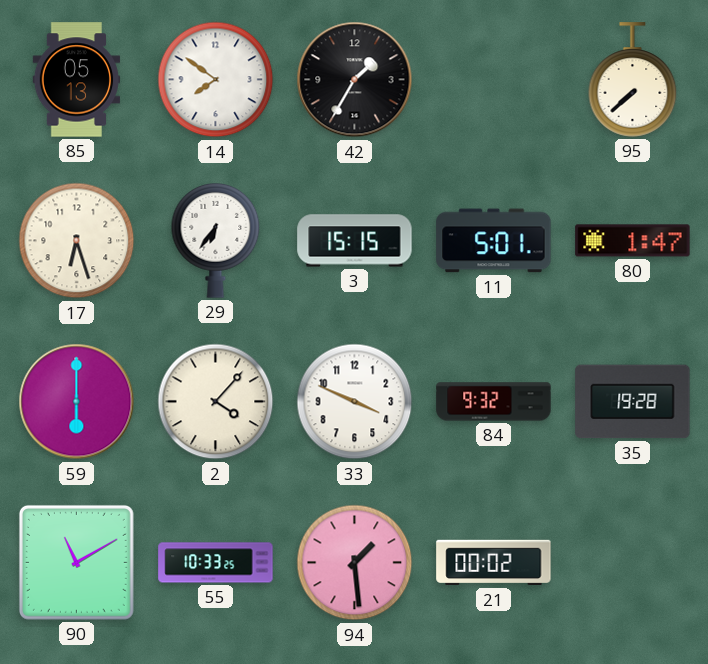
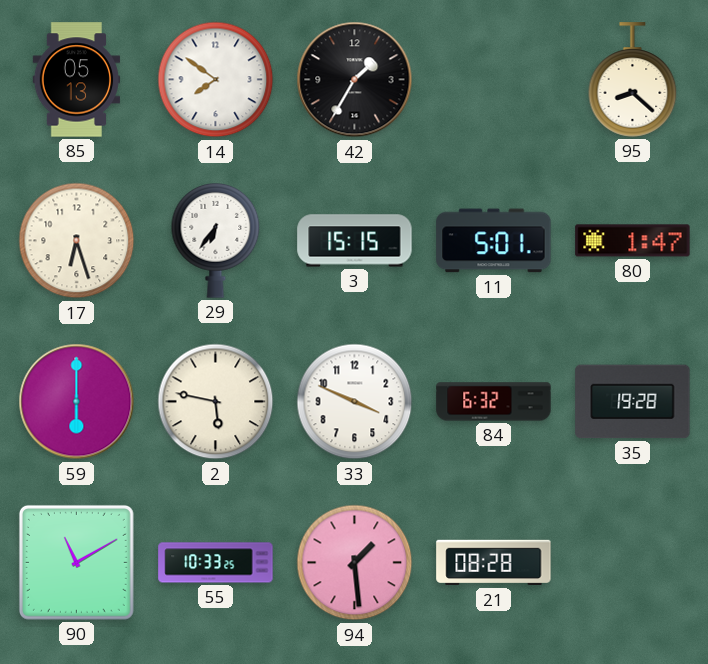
95: 7:38 -> 8:22 (633, 80)
2: 4:07 -> 5:47 (216, 402)
84: 9:32 -> 6:32 (494, 402)
21: 00:02 -> 08:28 (494, 563)
